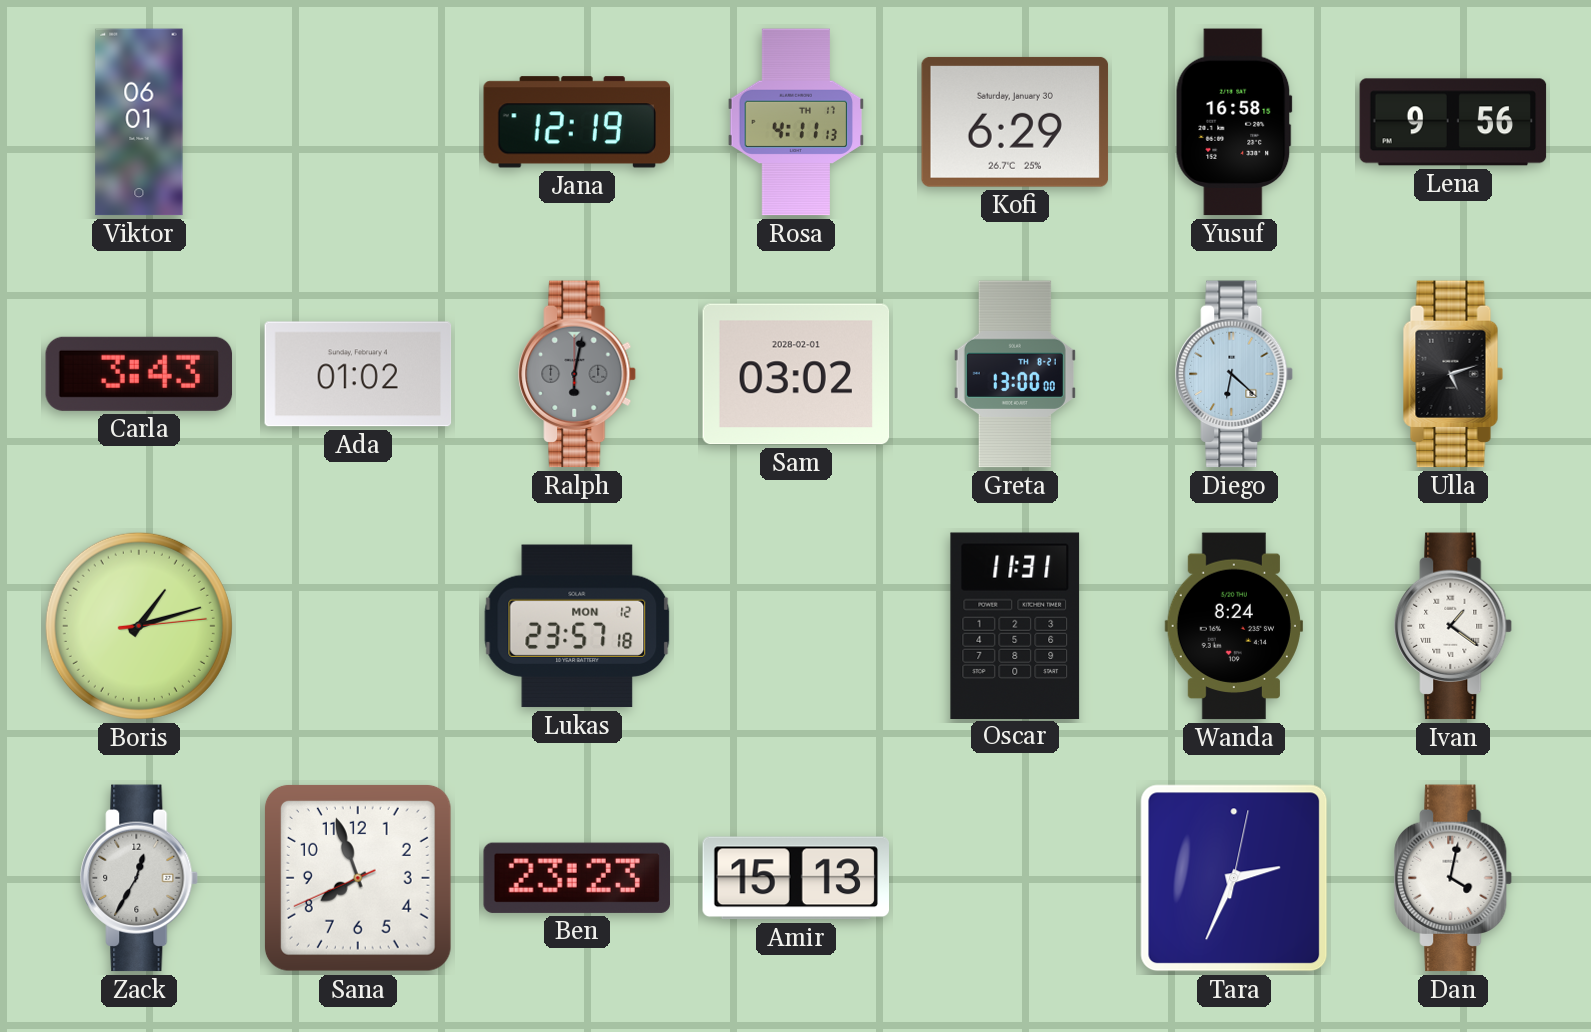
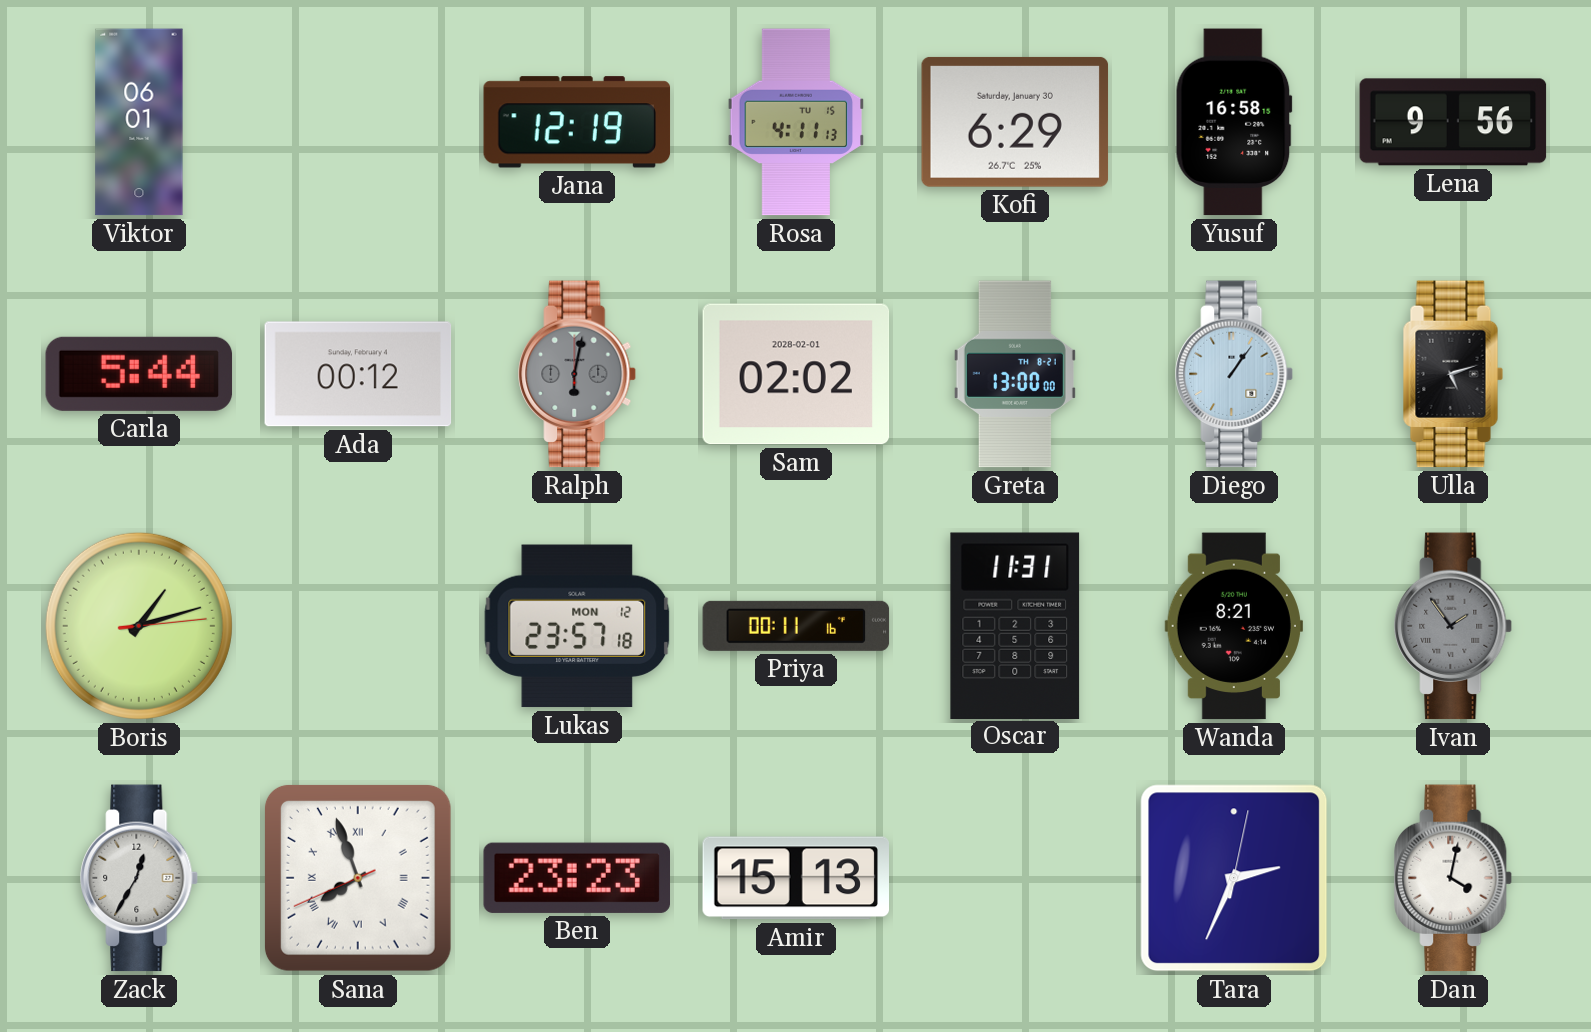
Rosa date: TH 17 -> TU 15 (796, 122)
Carla: 3:43 -> 5:44 (139, 374)
Ada: 01:02 -> 00:12 (358, 374)
Sam: 03:02 -> 02:02 (796, 374)
Diego: 6:22 -> 1:06 (1235, 374)
Priya: none -> 00:11 (796, 626)
Wanda: 8:24 -> 8:21 (1234, 626)
Ivan: 1:21 -> 1:54 (1454, 626)
Ivan dial: white -> grey (1454, 626)
Sana numerals: Arabic -> Roman (358, 878)
